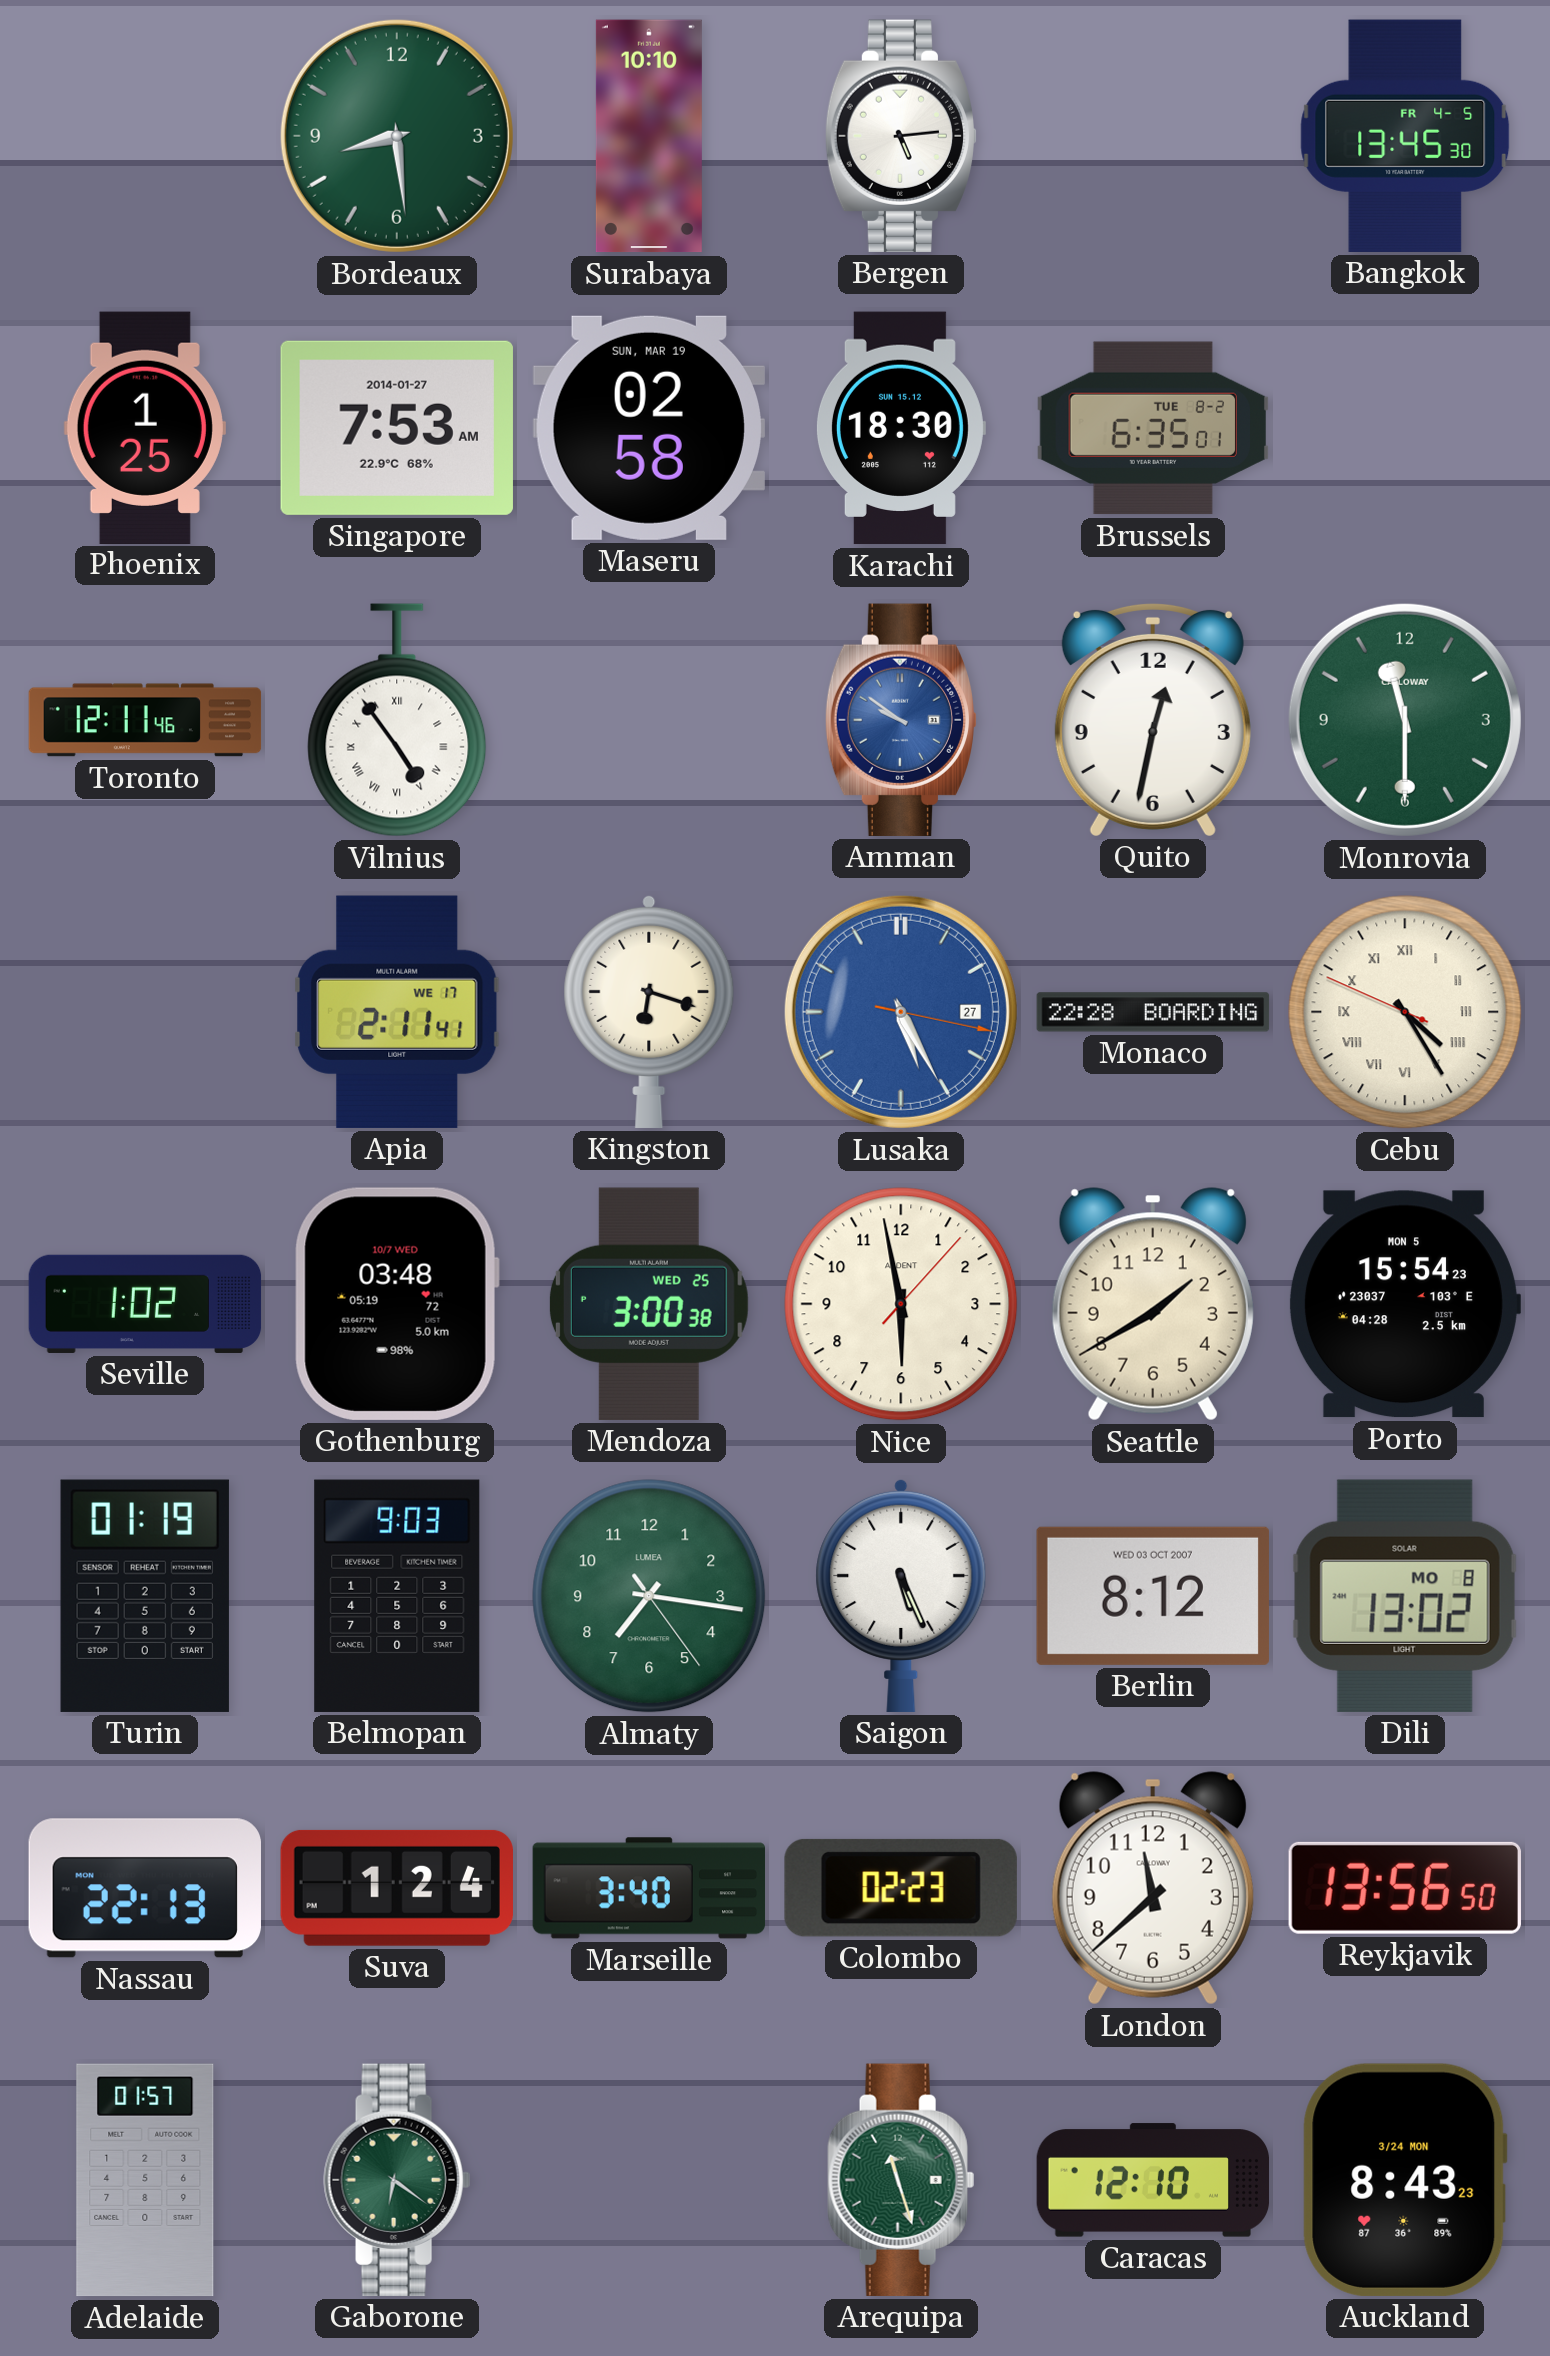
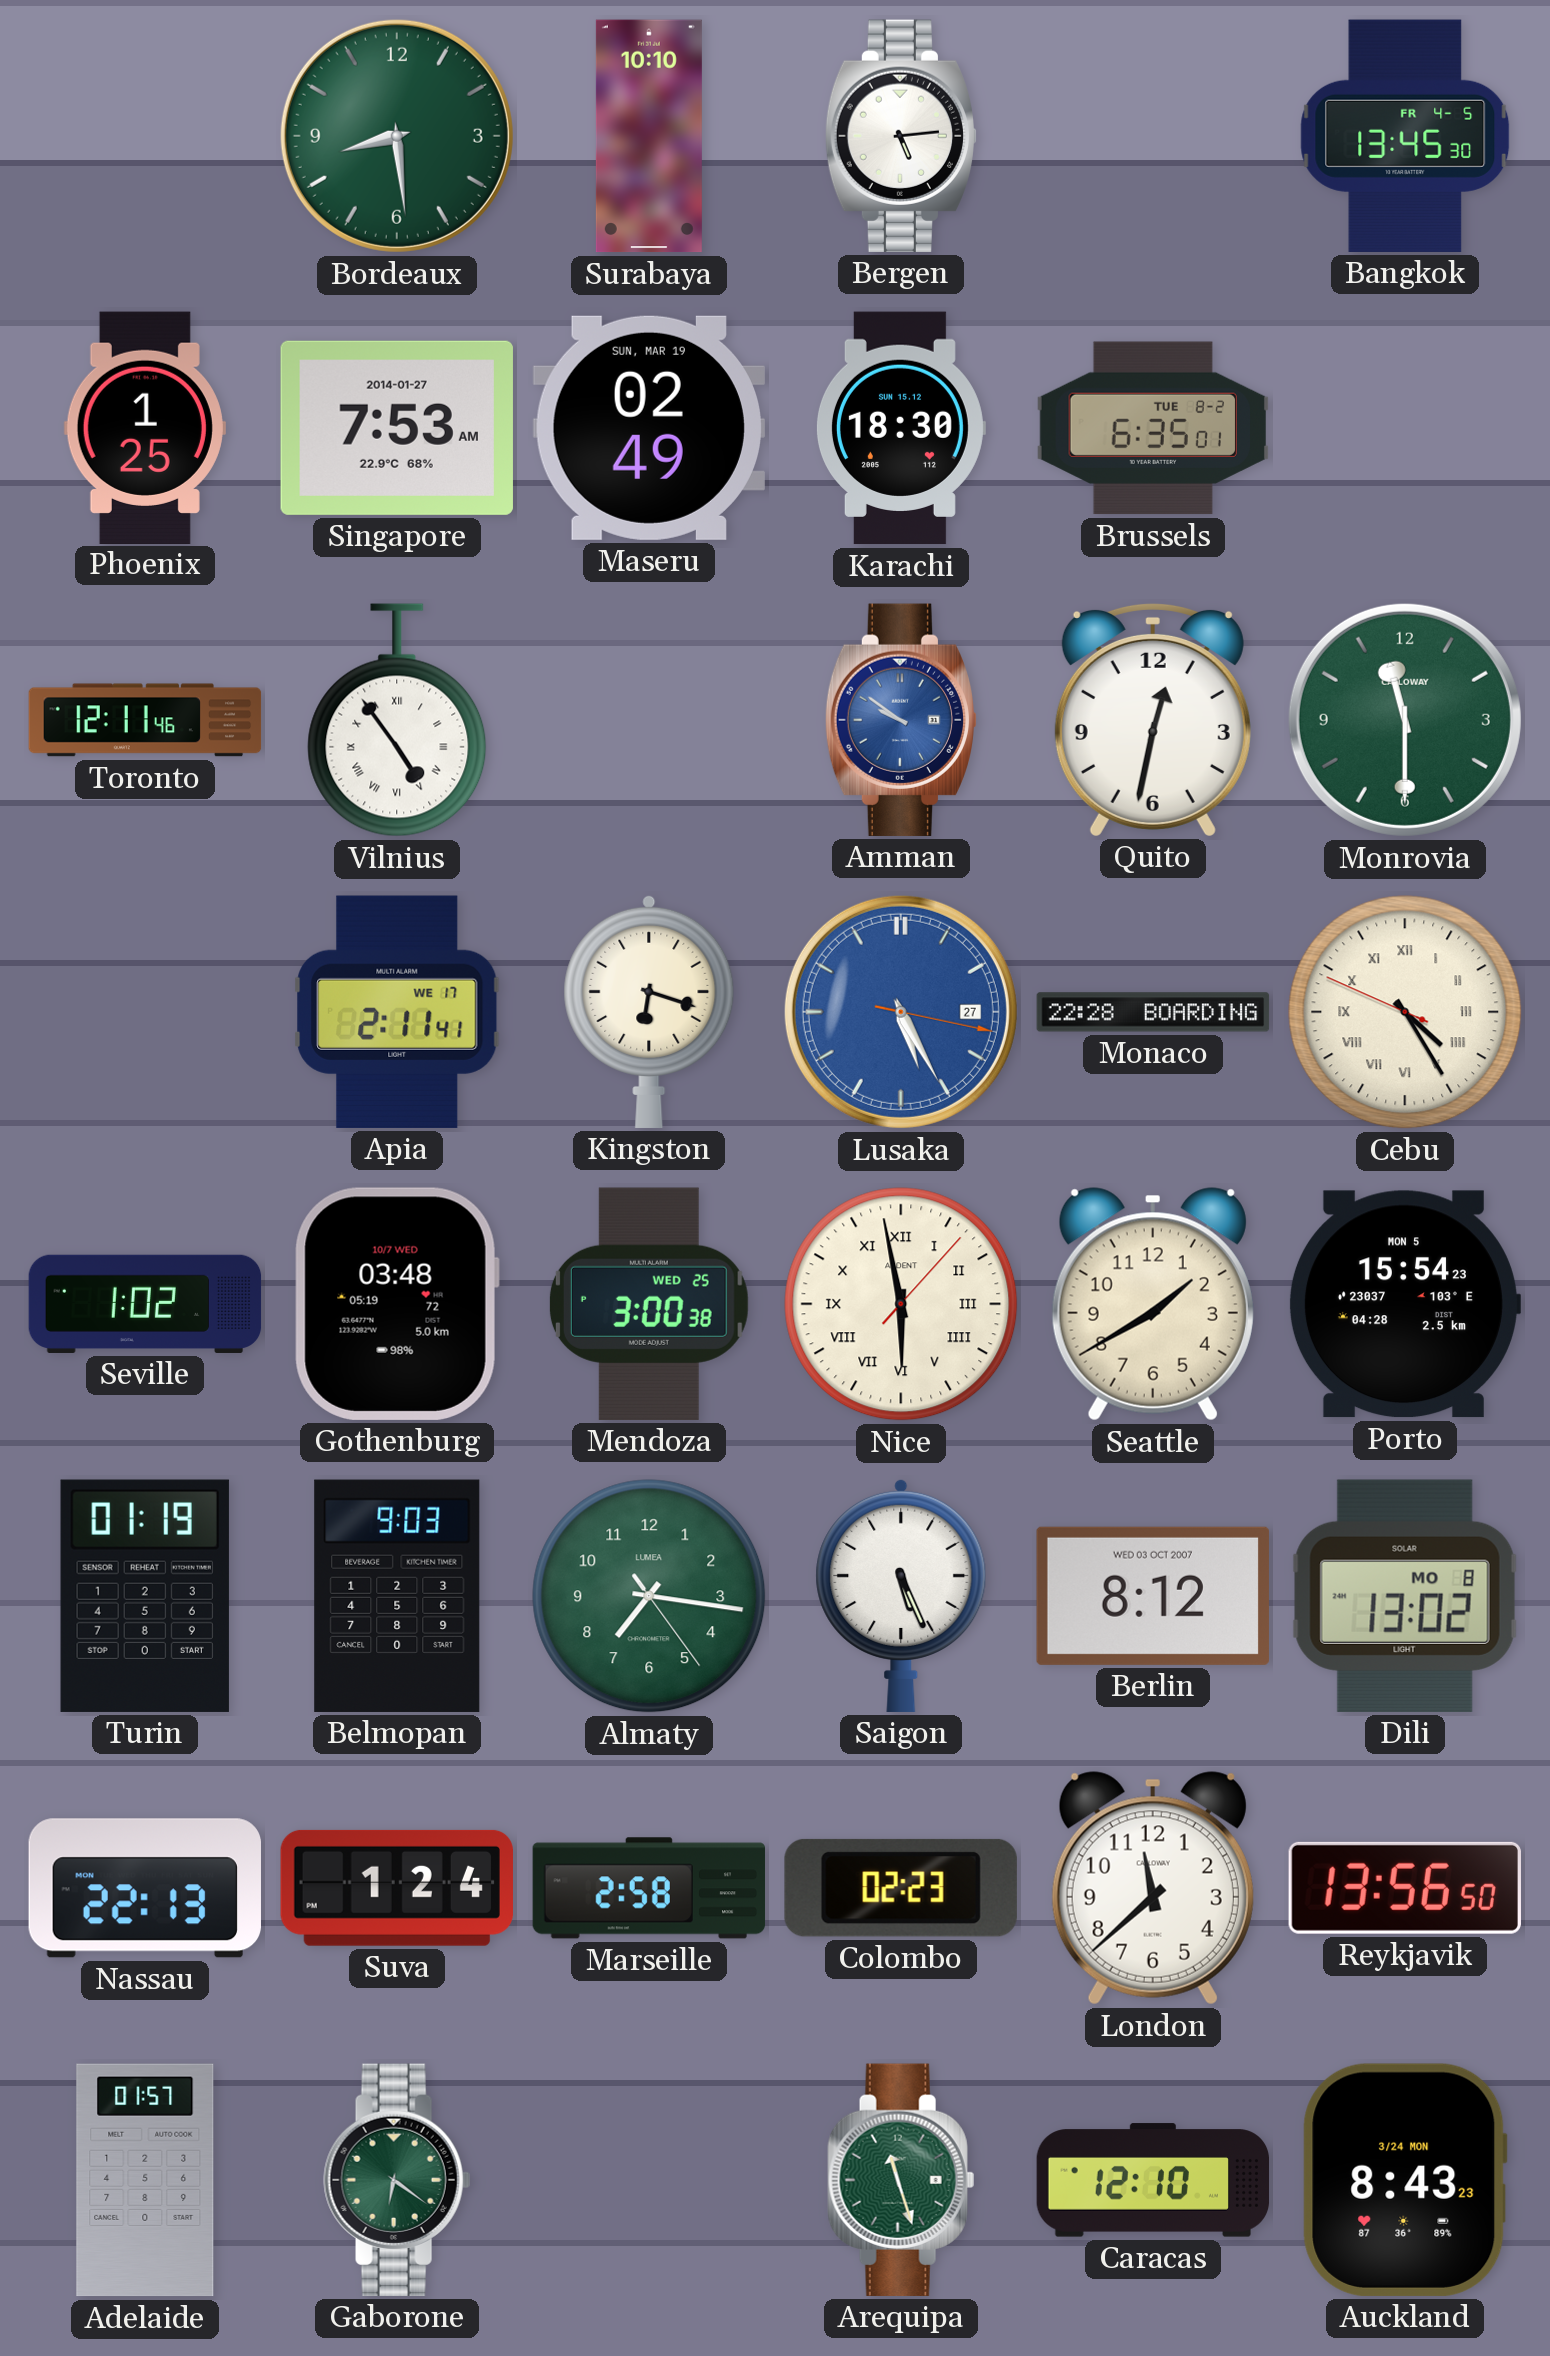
Maseru: 02:58 -> 02:49 (649, 428)
Nice numerals: Arabic -> Roman (901, 1304)
Marseille: 3:40 -> 2:58 (649, 1888)
